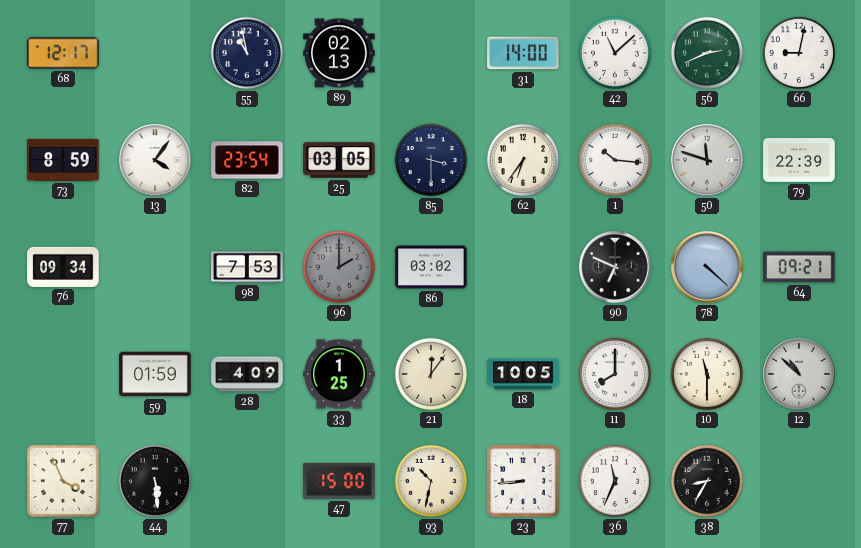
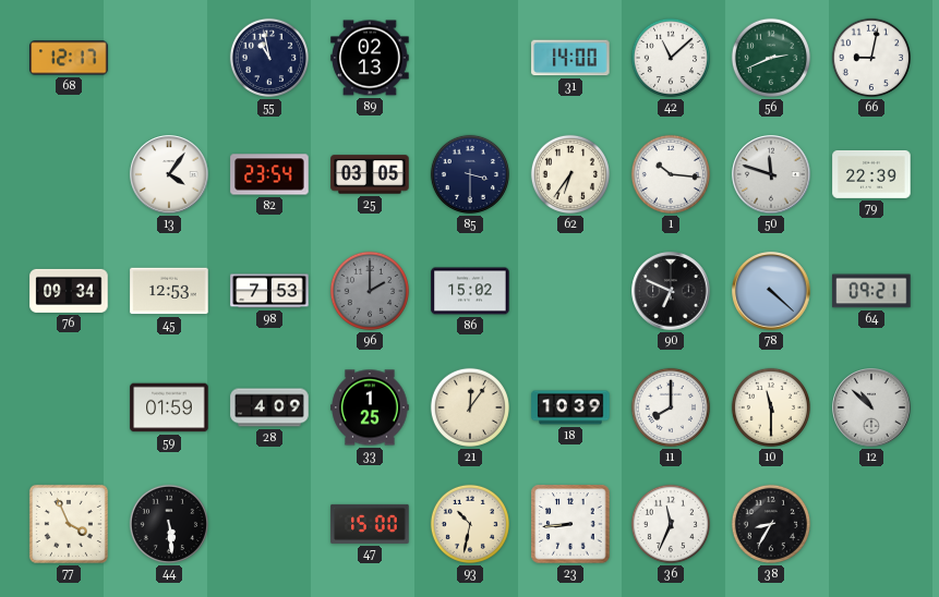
73: 8:59 -> none (63, 160)
45: none -> 12:53 (169, 291)
86: 03:02 -> 15:02 (470, 291)
18: 10:05 -> 10:39 (570, 407)
